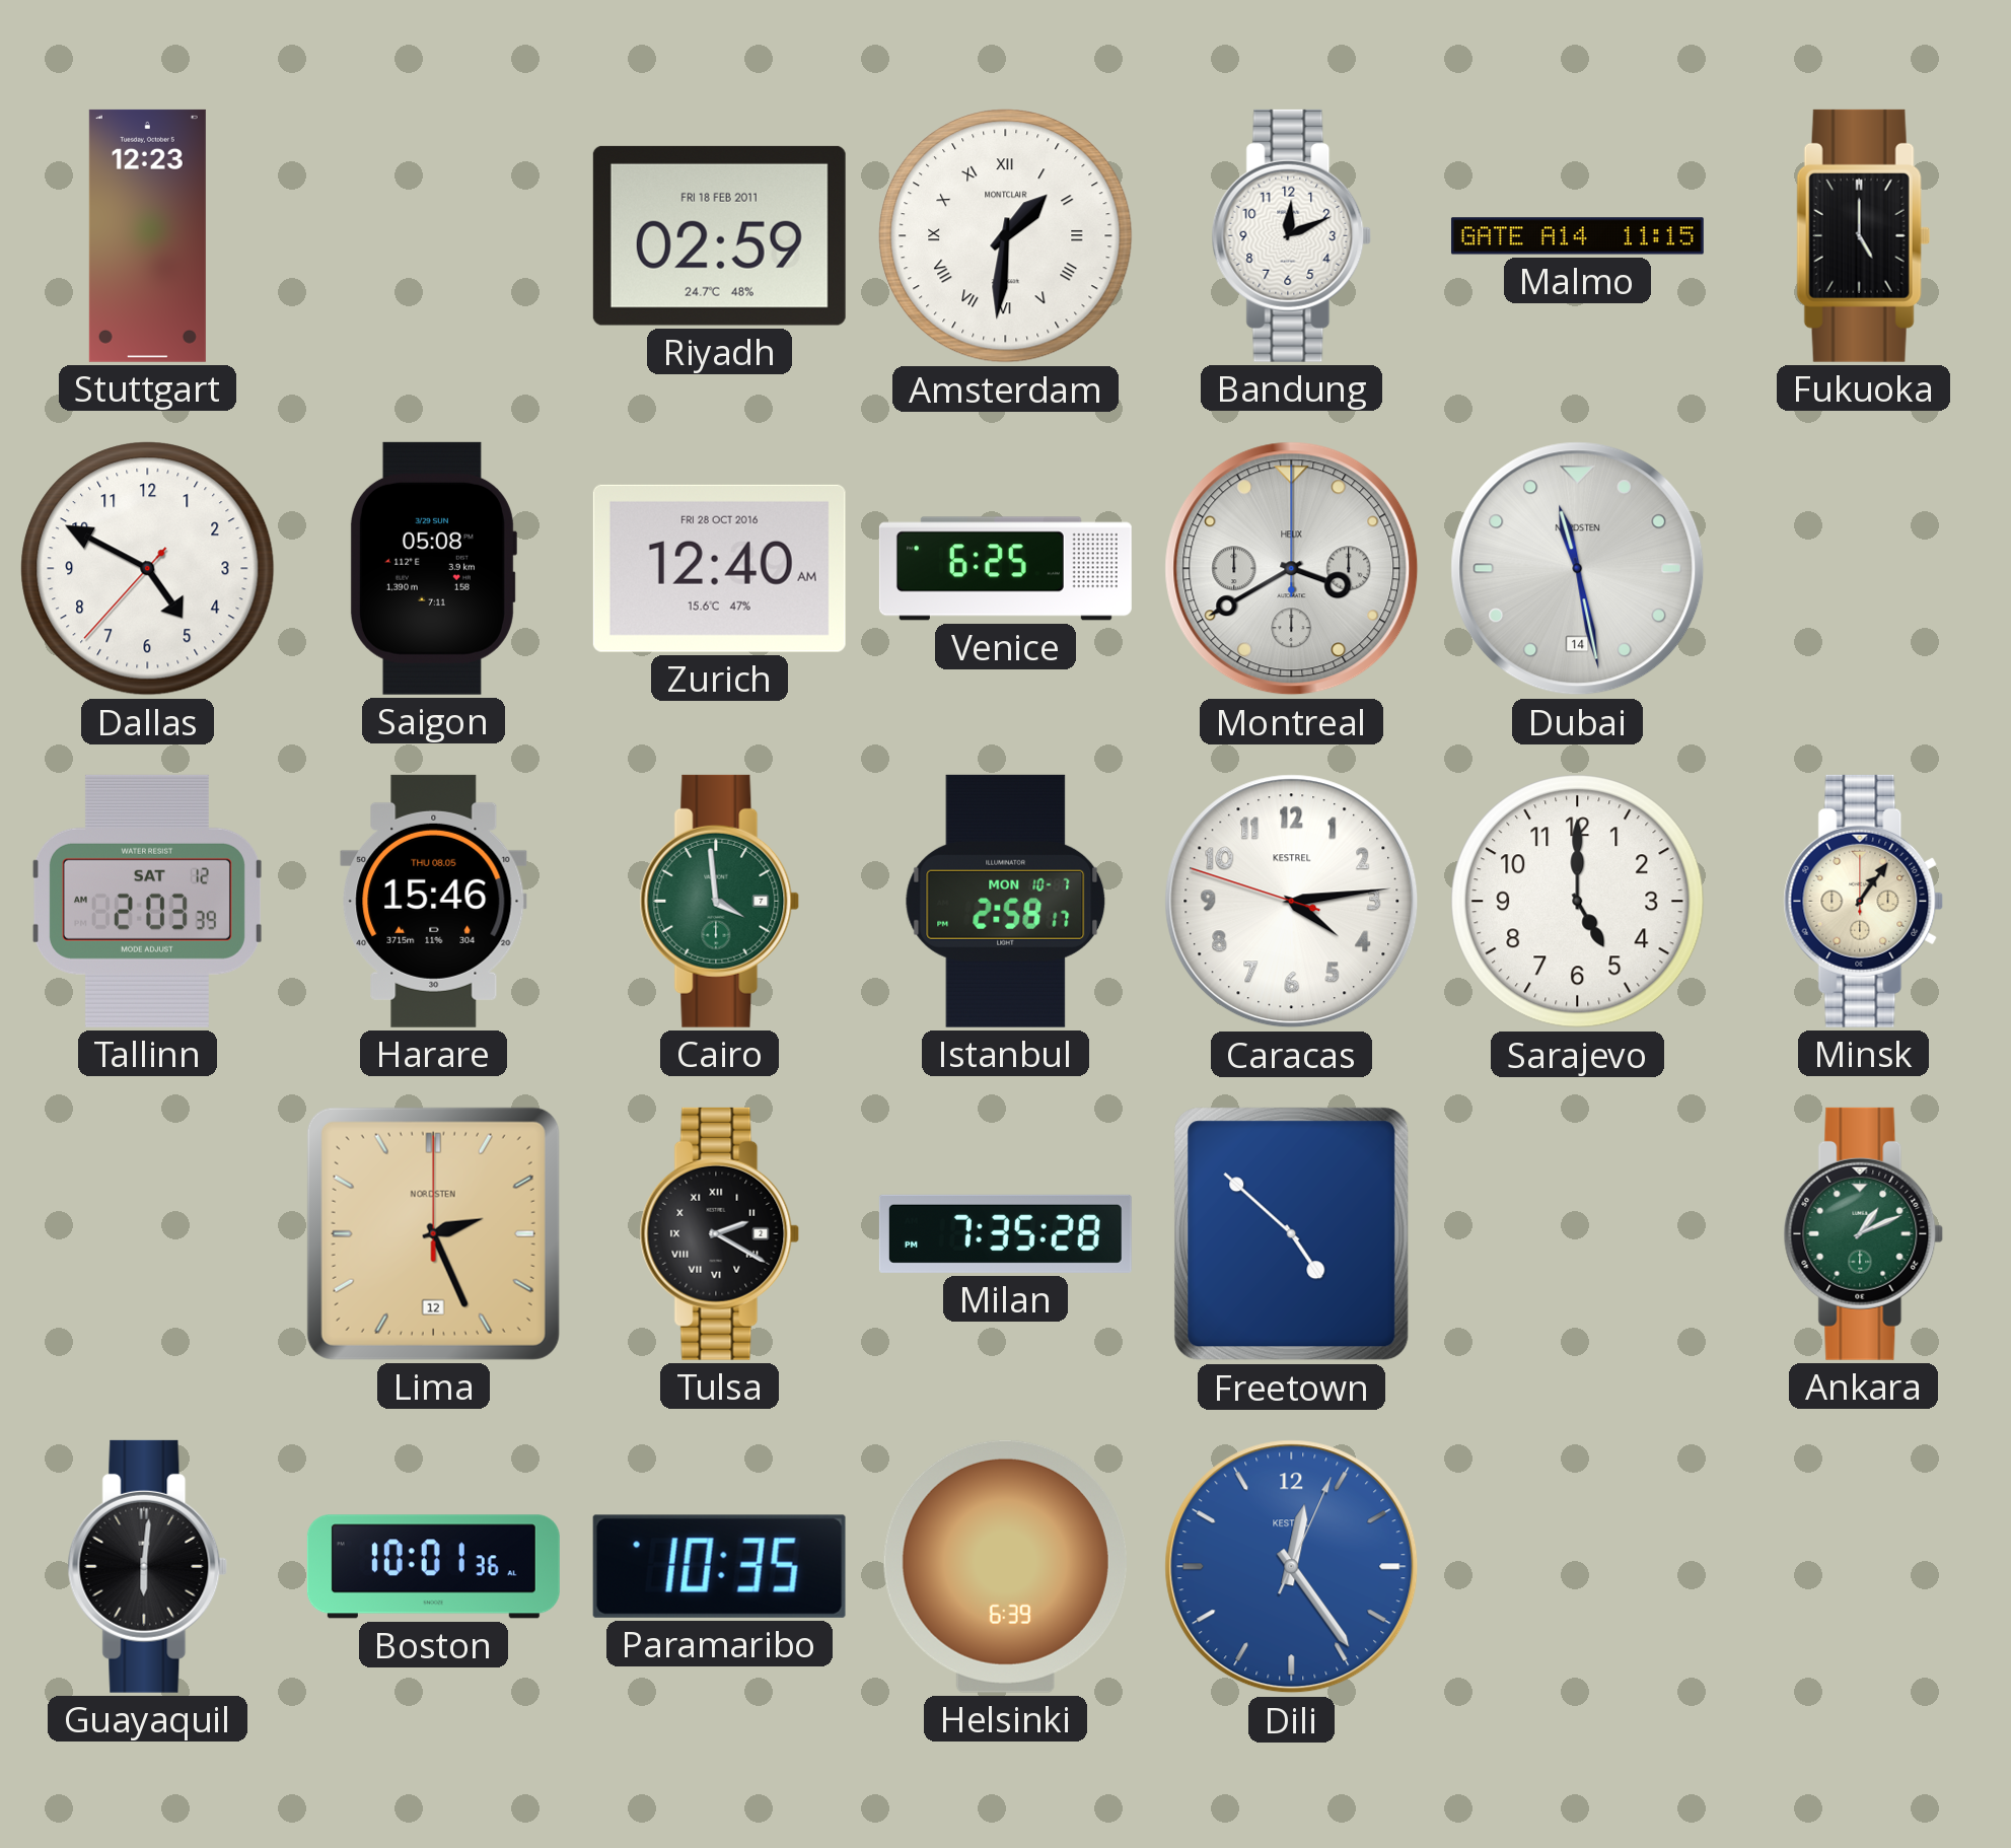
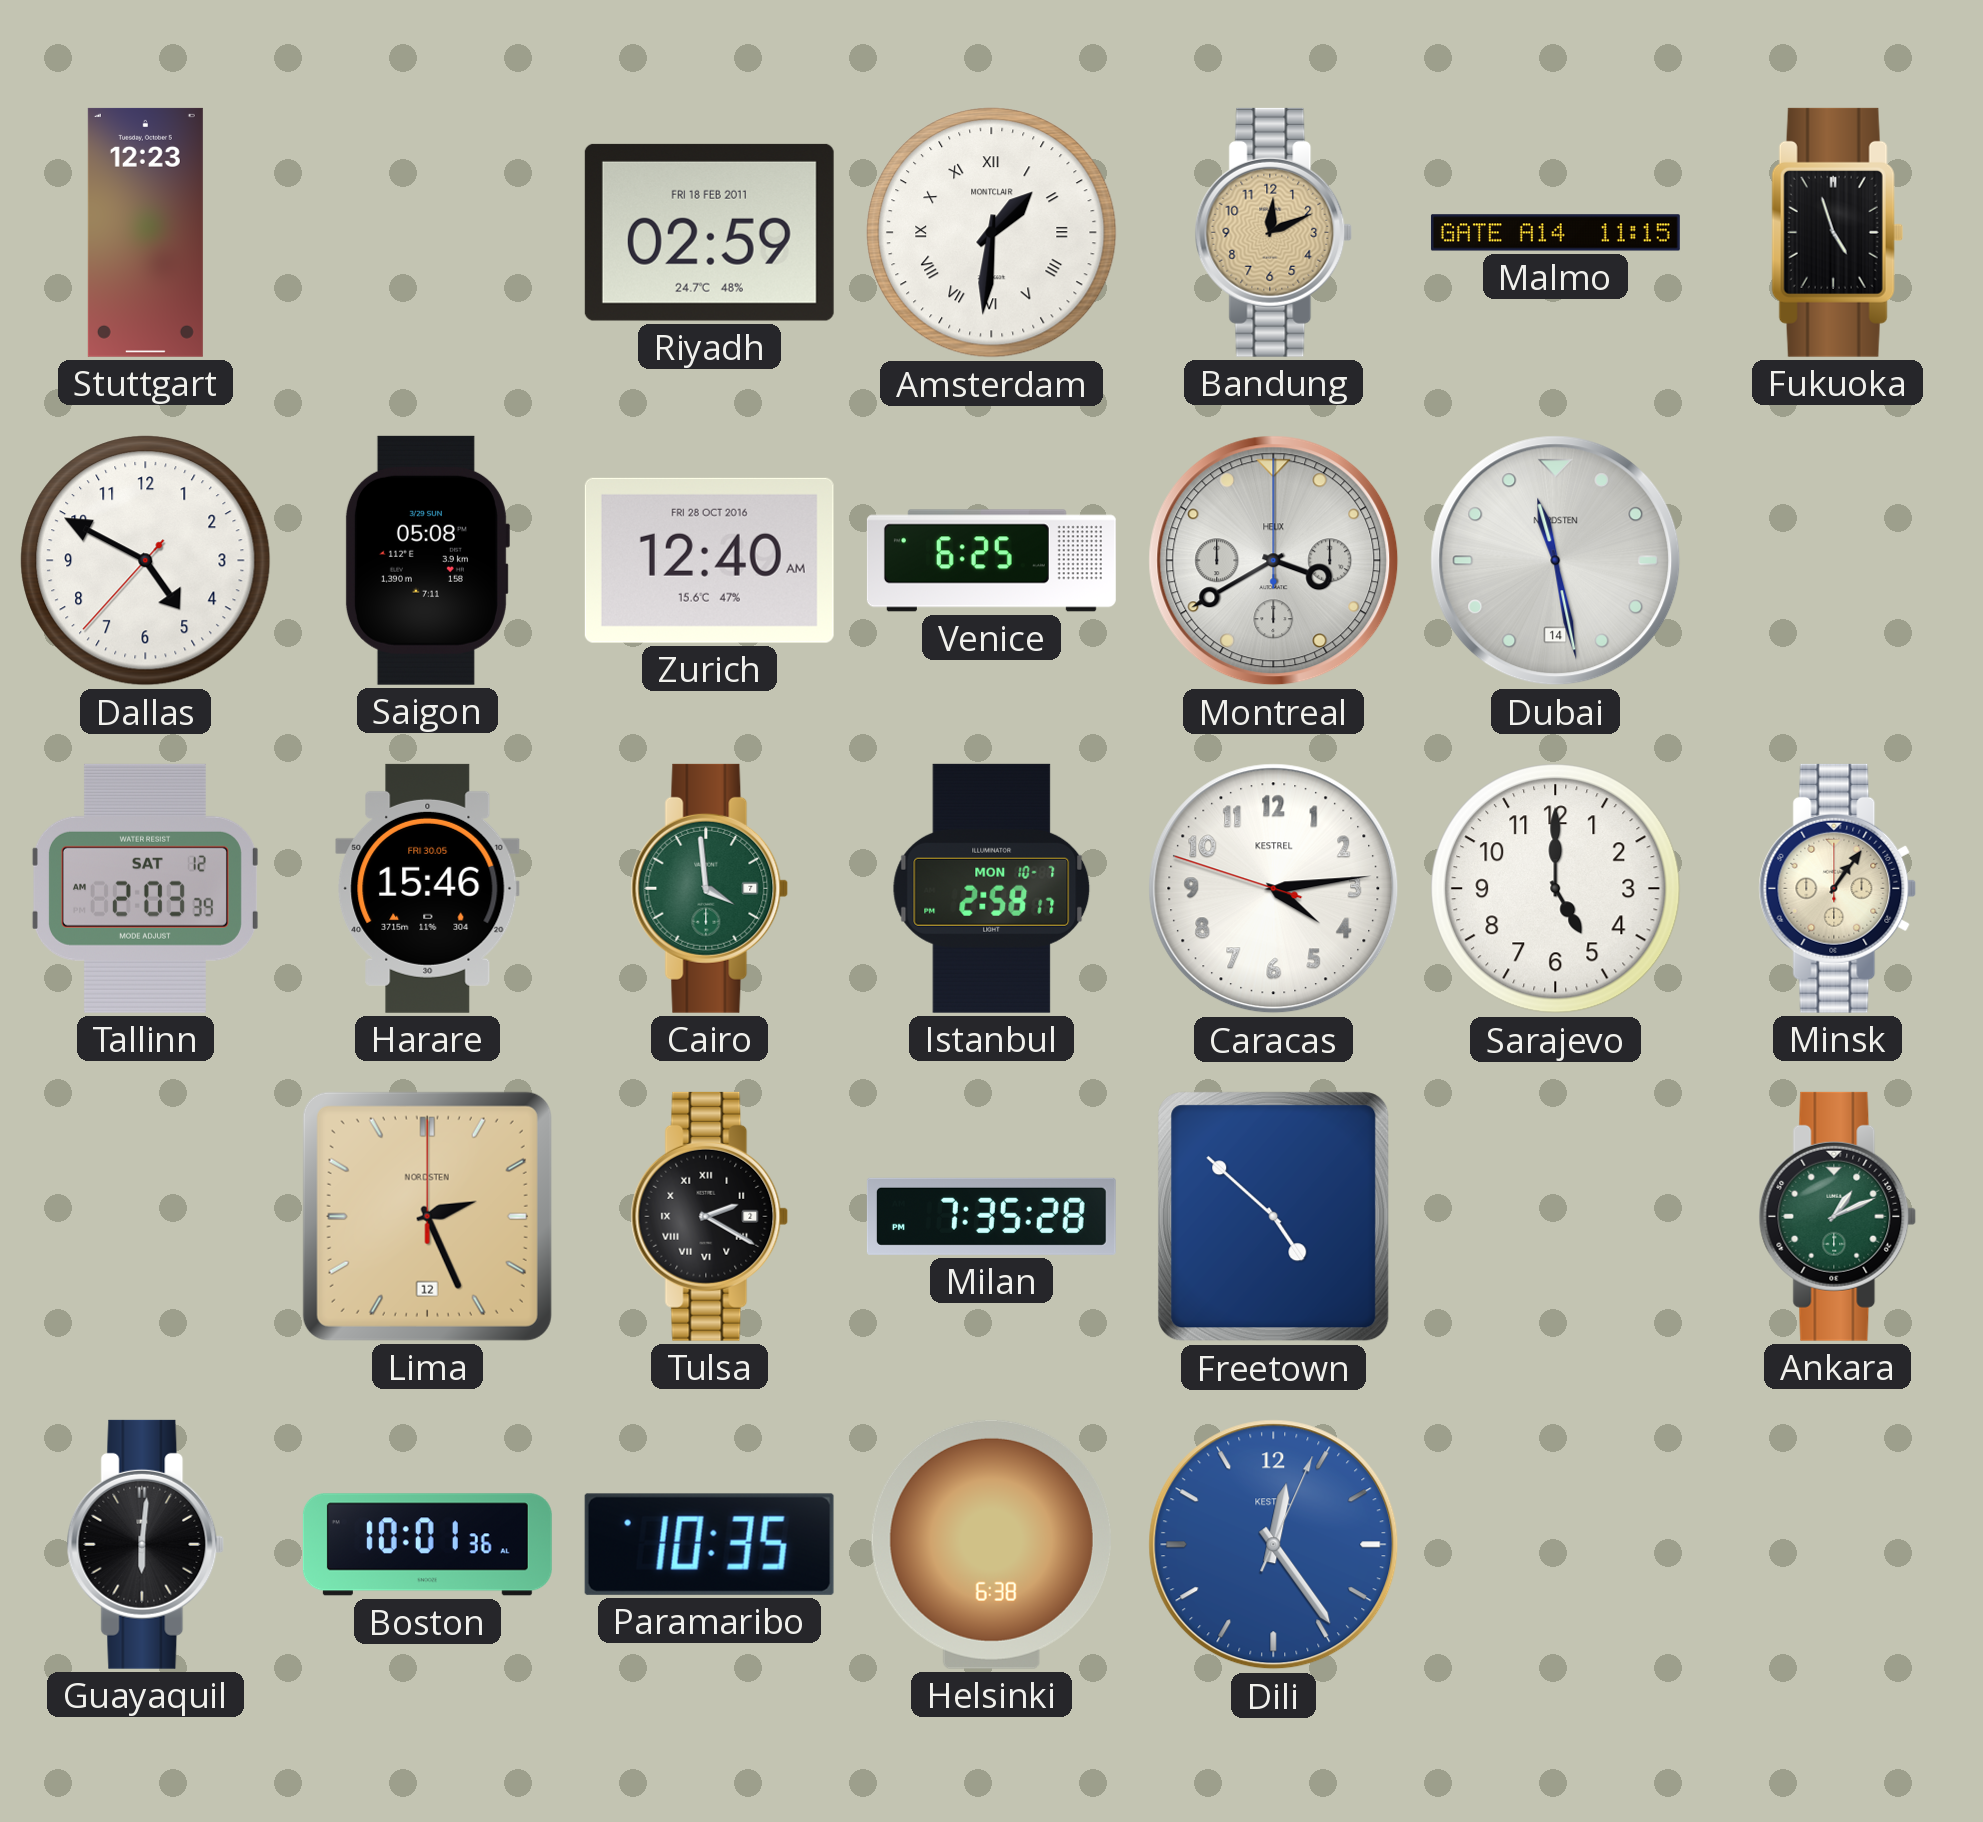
Bandung dial: white -> champagne (1274, 232)
Fukuoka: 5:00 -> 4:57 (1838, 232)
Harare date: THU 08.05 -> FRI 30.05 (428, 888)
Helsinki: 6:39 -> 6:38 (991, 1544)
